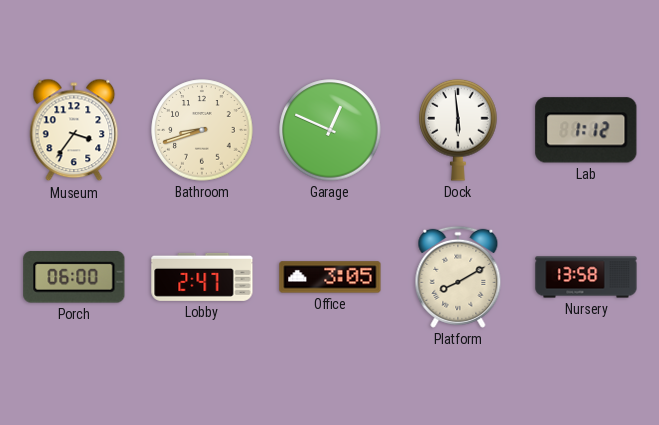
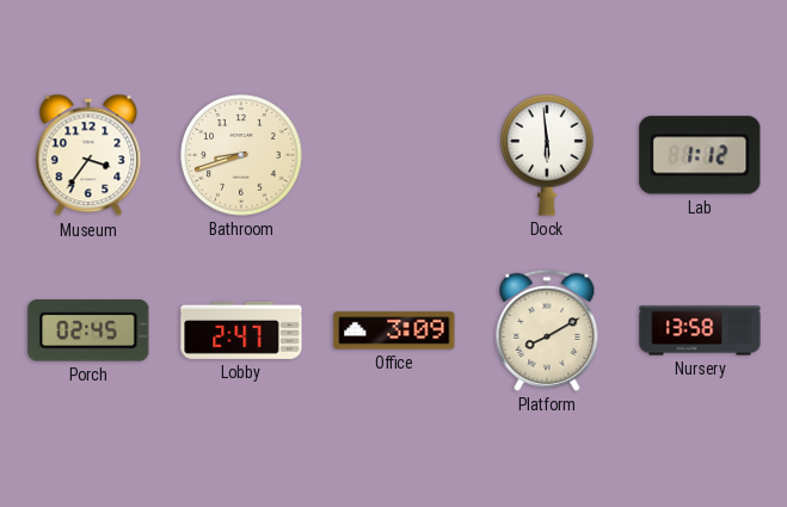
Garage: 12:49 -> none (330, 130)
Porch: 06:00 -> 02:45 (88, 330)
Office: 3:05 -> 3:09 (394, 330)
